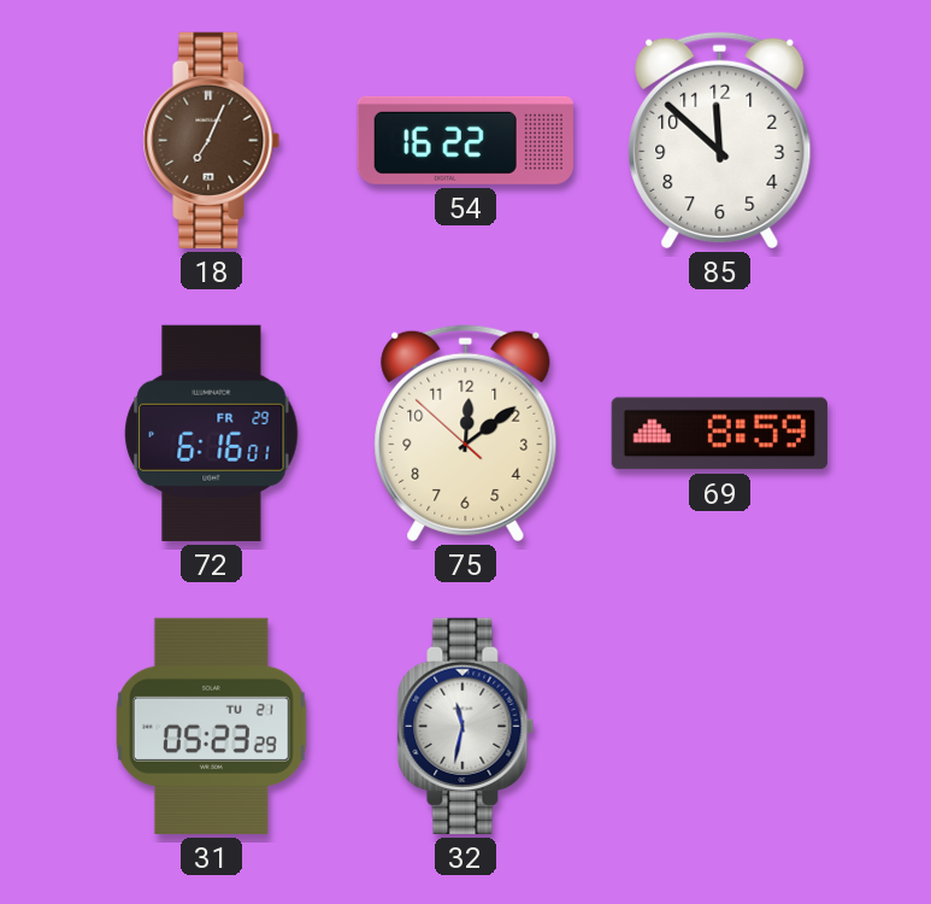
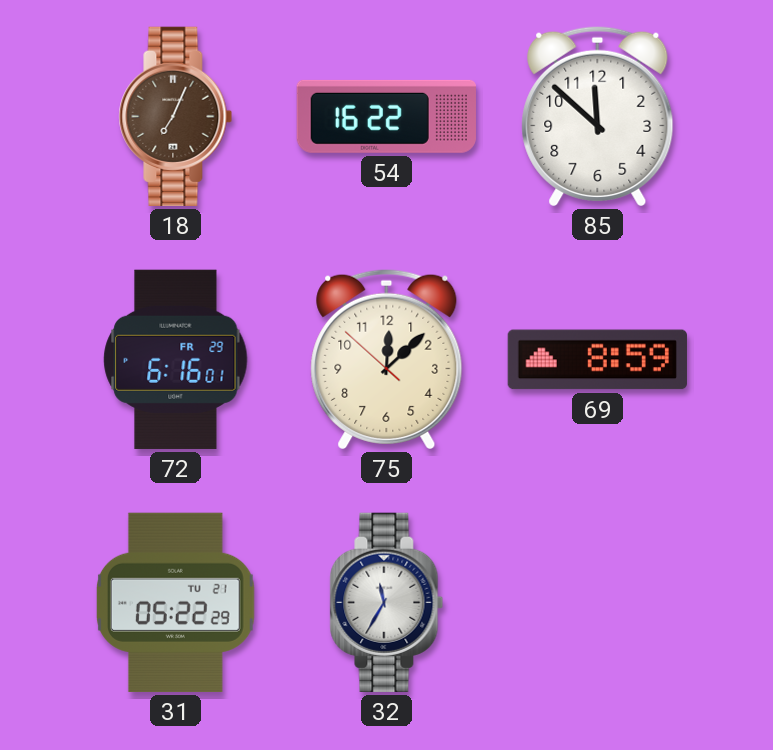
75: 12:08 -> 12:07 (387, 359)
31: 05:23 -> 05:22 (175, 602)
32: 11:32 -> 11:35 (387, 602)
